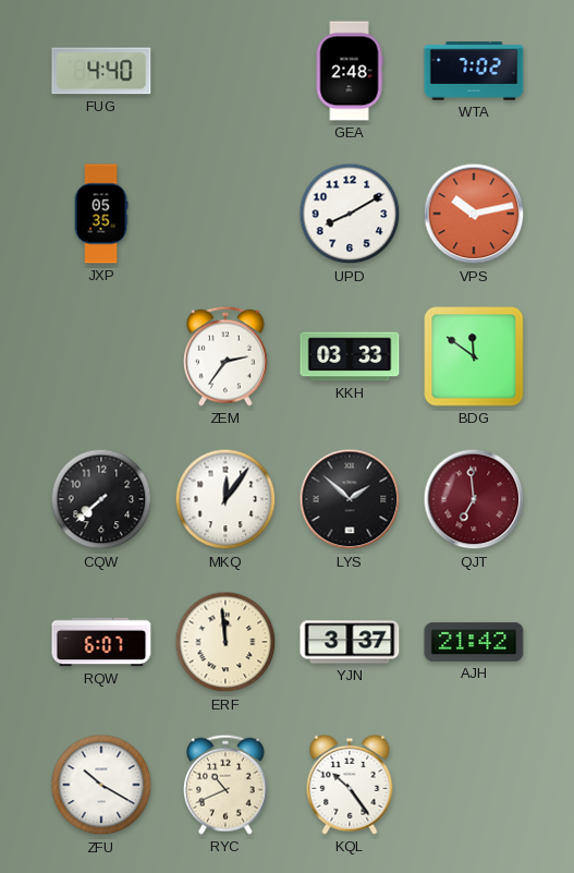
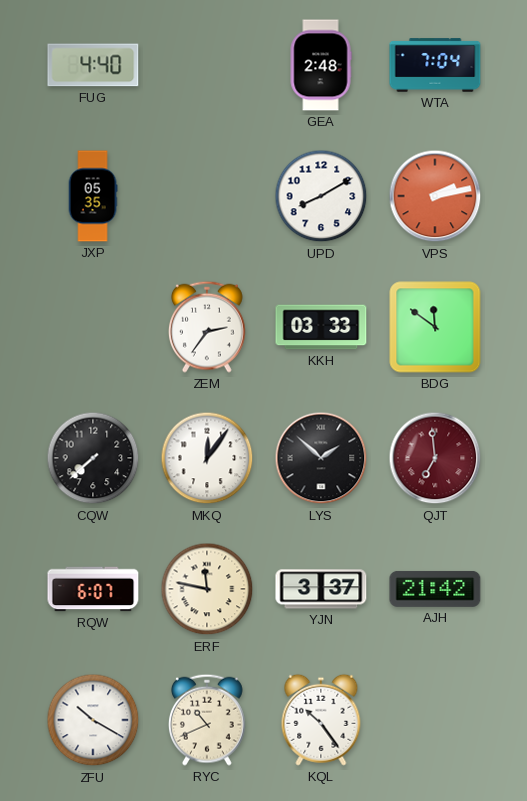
WTA: 7:02 -> 7:04 (435, 65)
VPS: 10:13 -> 2:13 (435, 196)
ERF: 11:59 -> 11:47 (207, 589)
